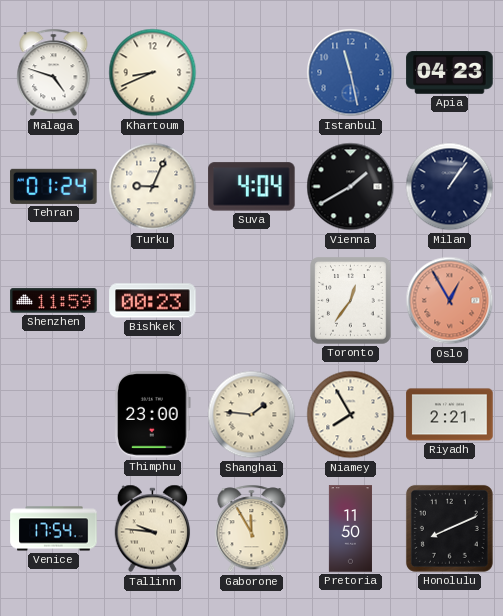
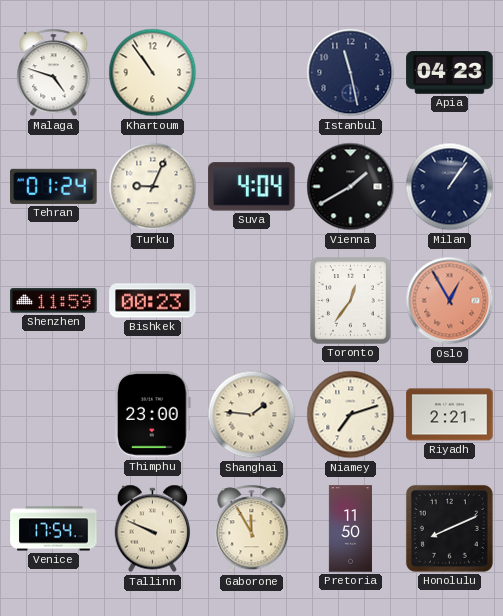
Khartoum: 8:41 -> 10:54 (153, 73)
Istanbul dial: blue -> navy (351, 73)
Niamey: 7:55 -> 7:12 (351, 415)
Tallinn: 9:46 -> 9:49 (153, 529)
